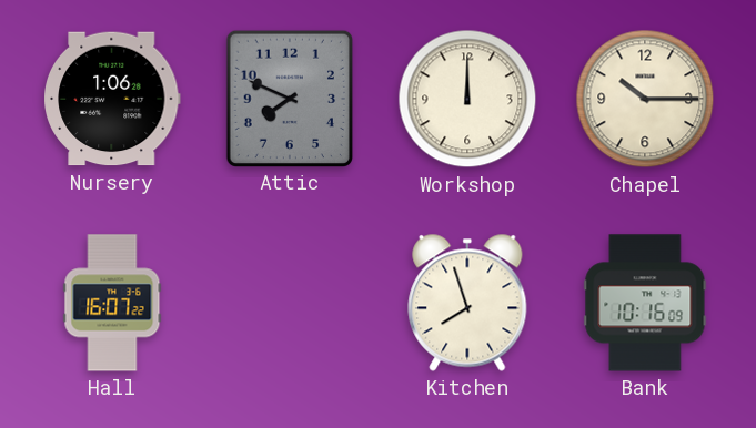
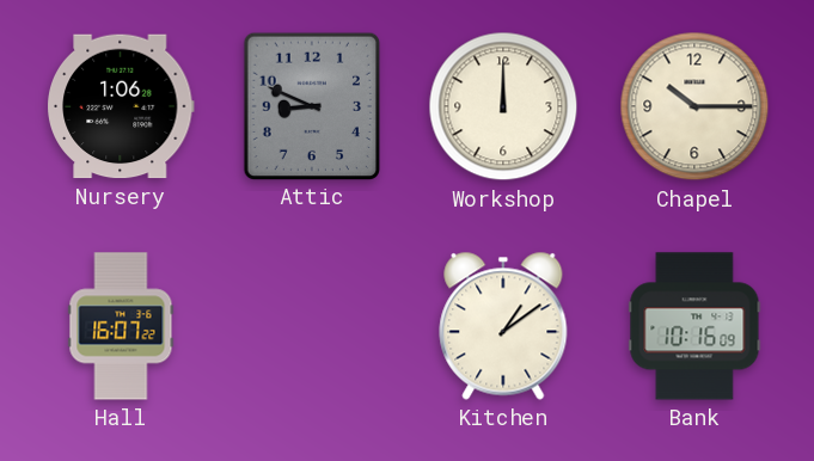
Attic: 7:49 -> 8:49 (311, 105)
Kitchen: 7:57 -> 1:09 (503, 326)
